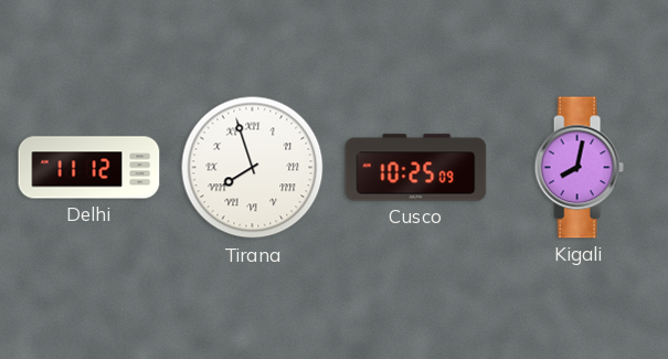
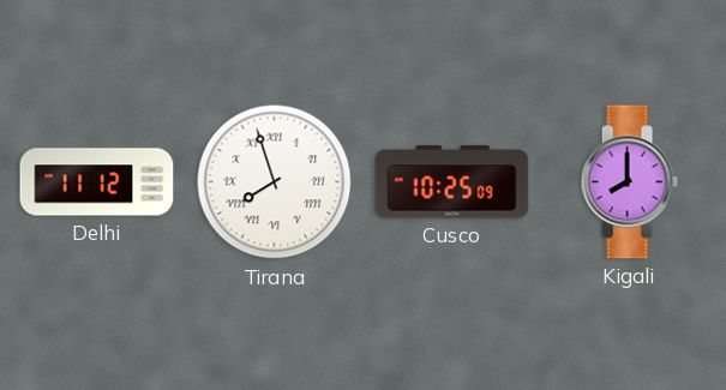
Kigali: 8:02 -> 8:00 (629, 182)
